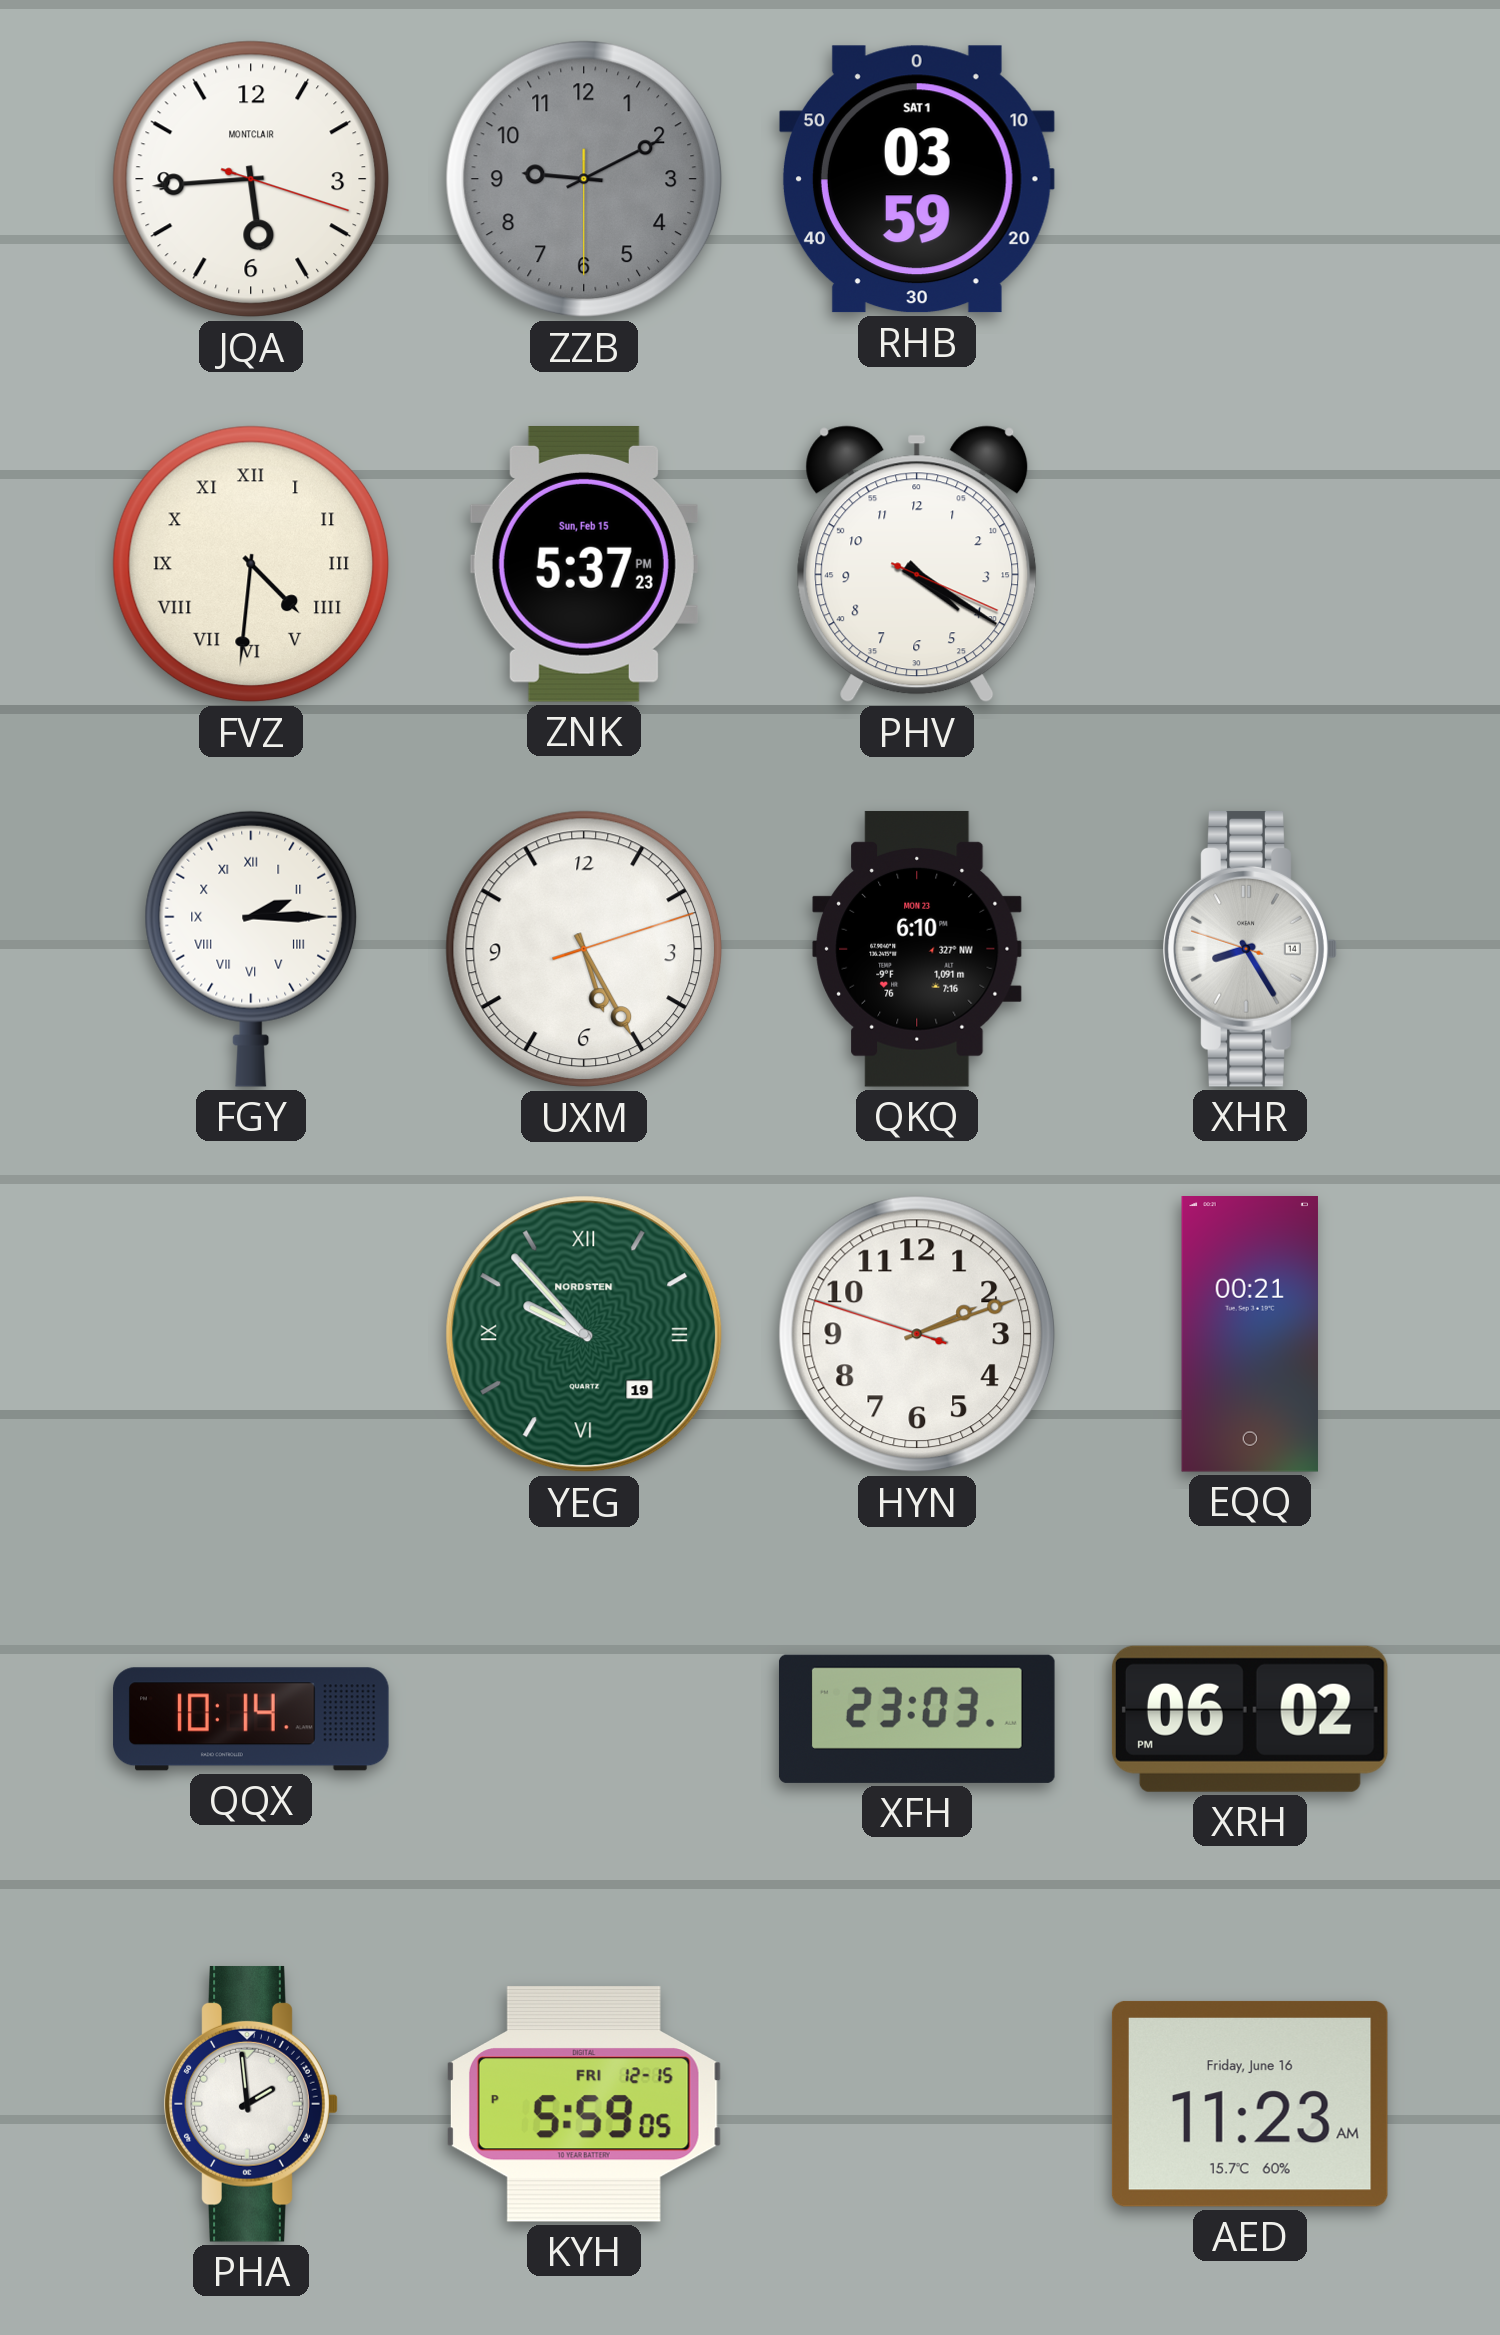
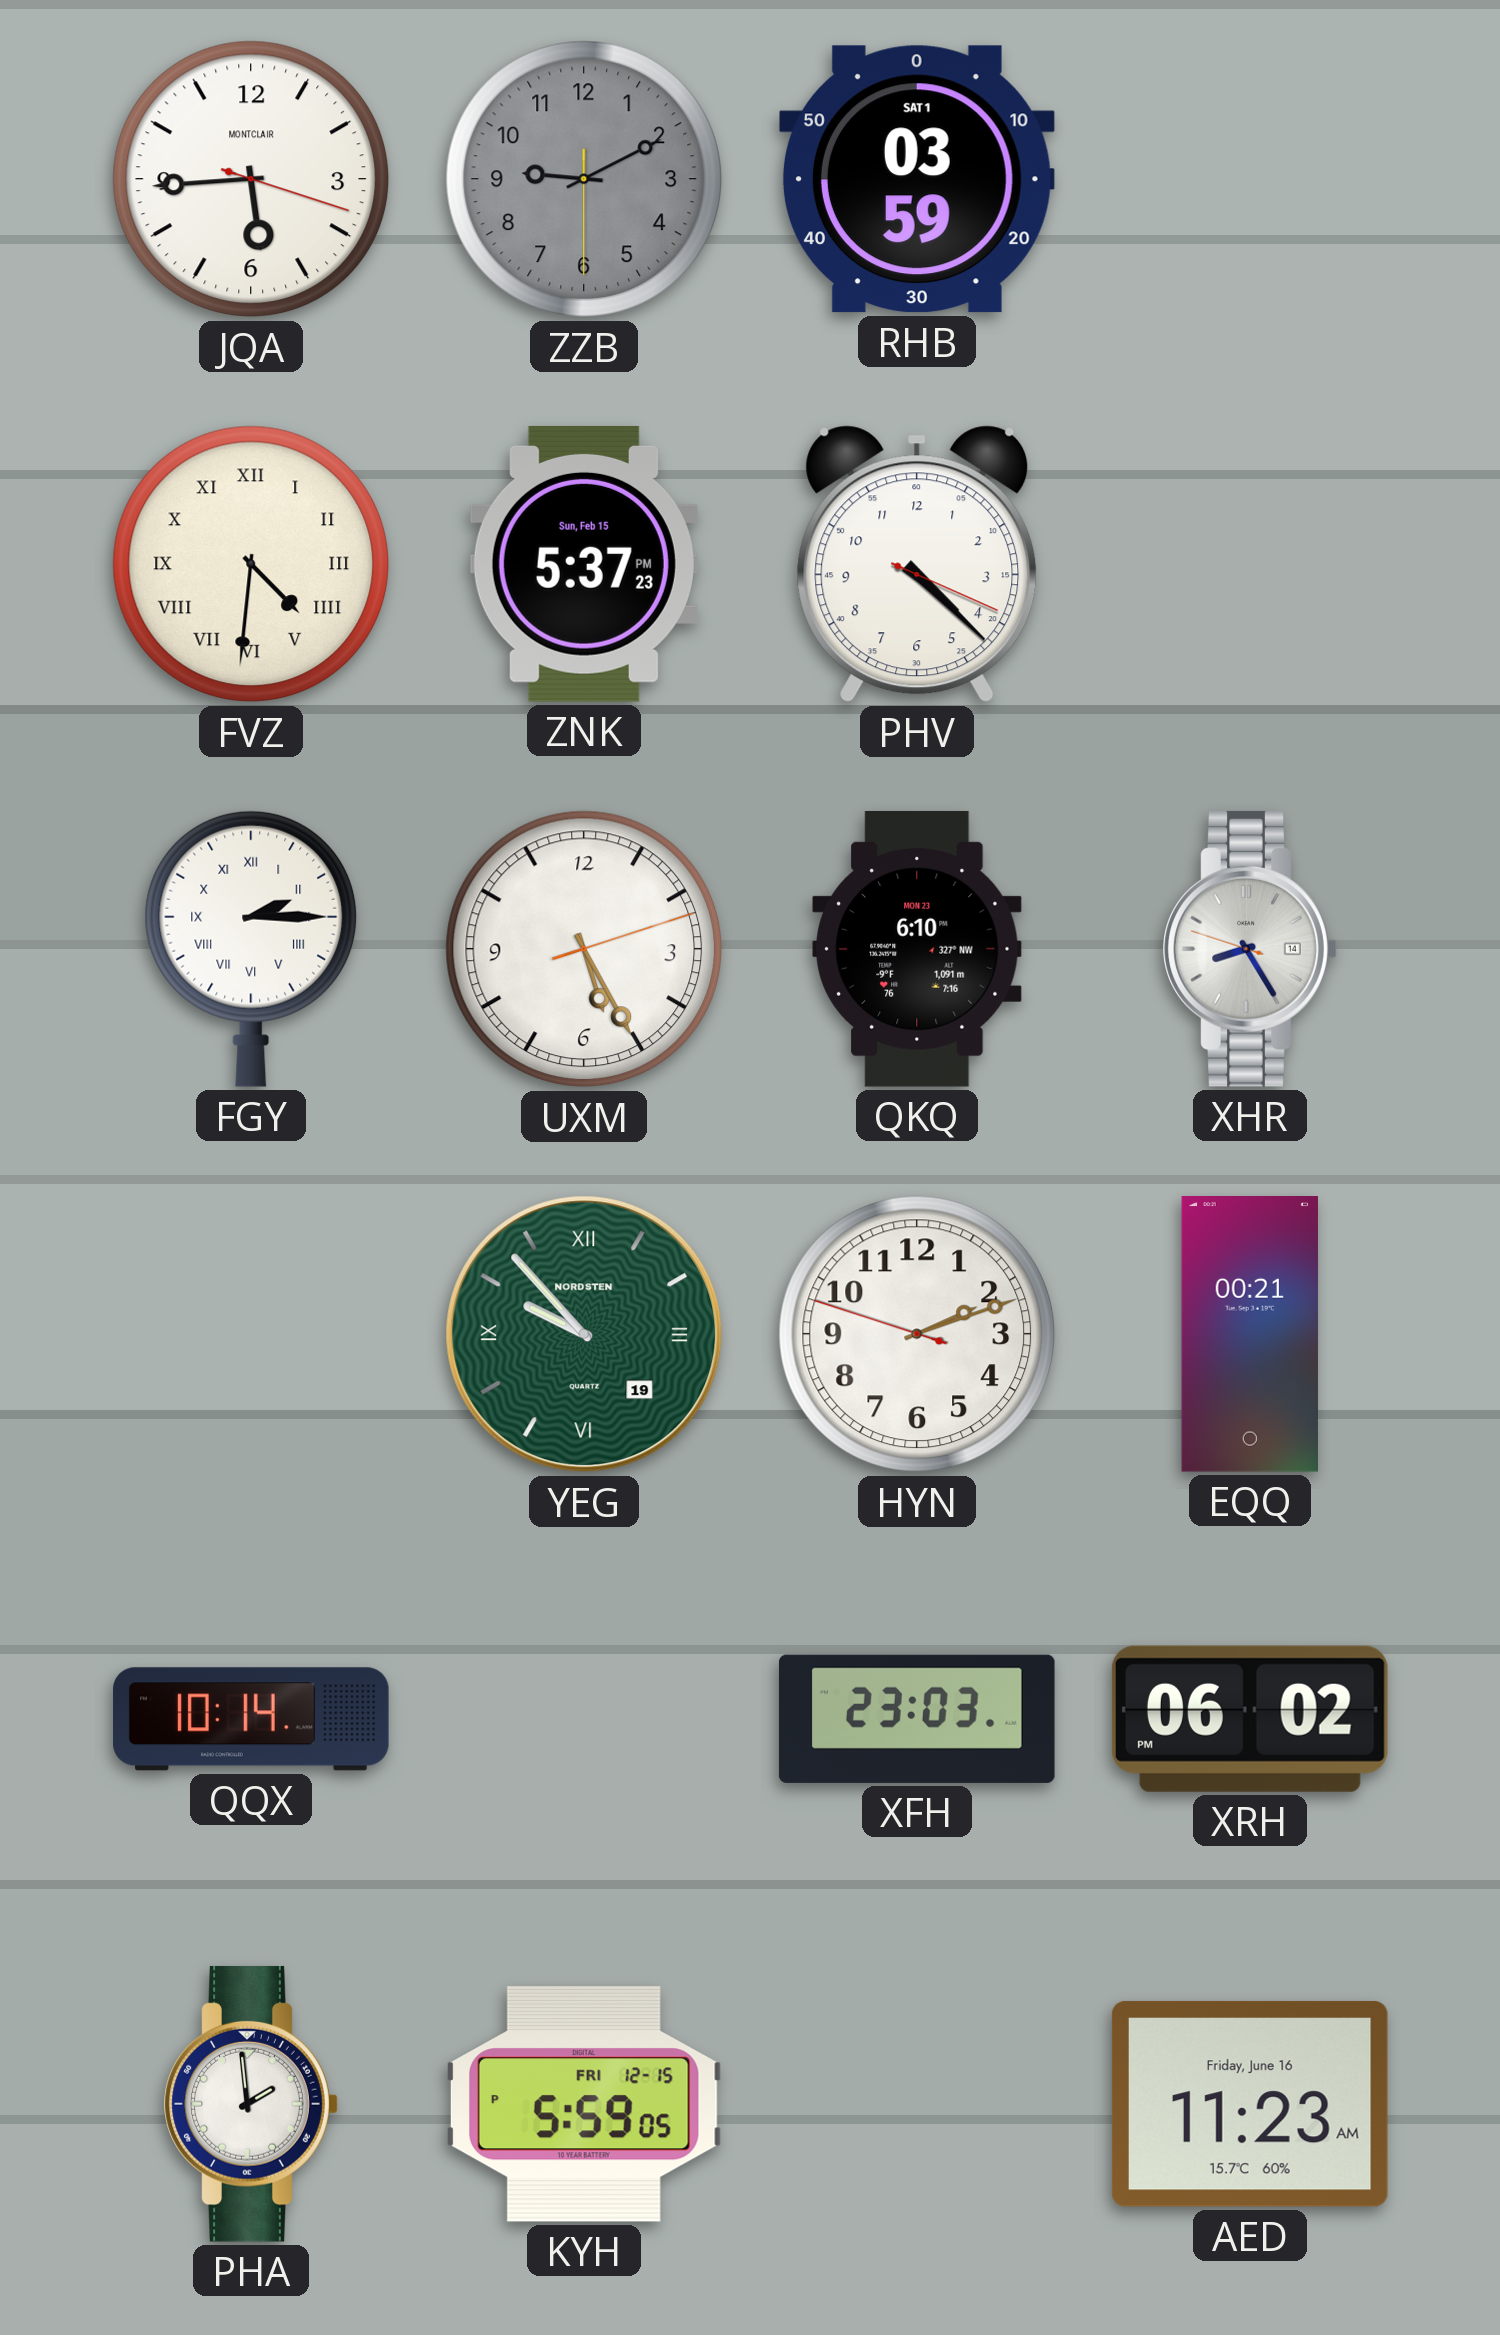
PHV: 4:20 -> 4:22 (917, 564)
